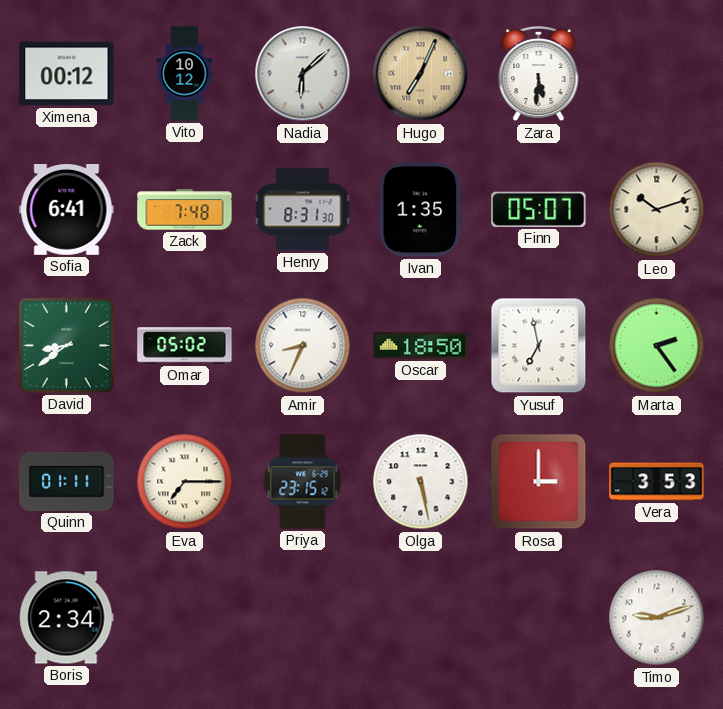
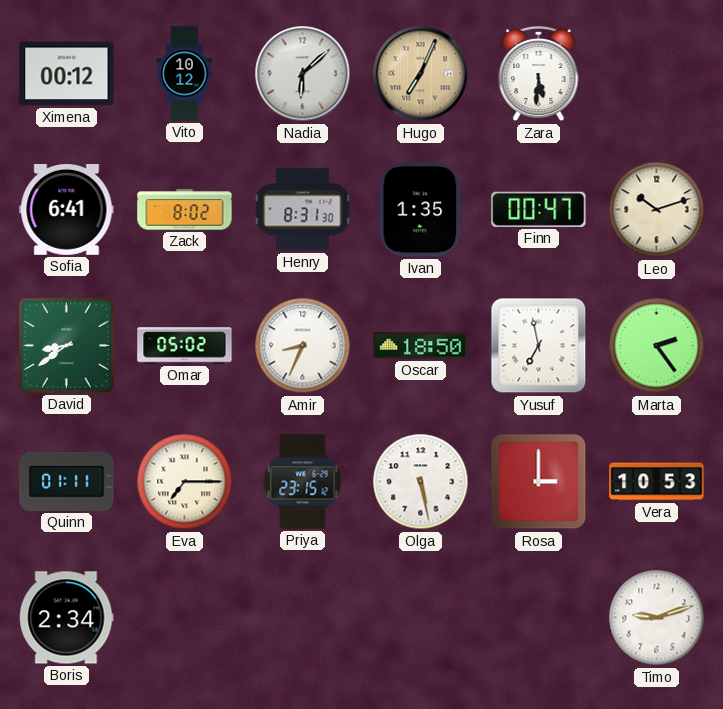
Zack: 7:48 -> 8:02 (185, 210)
Finn: 05:07 -> 00:47 (539, 209)
Vera: 3:53 -> 10:53 (657, 482)
